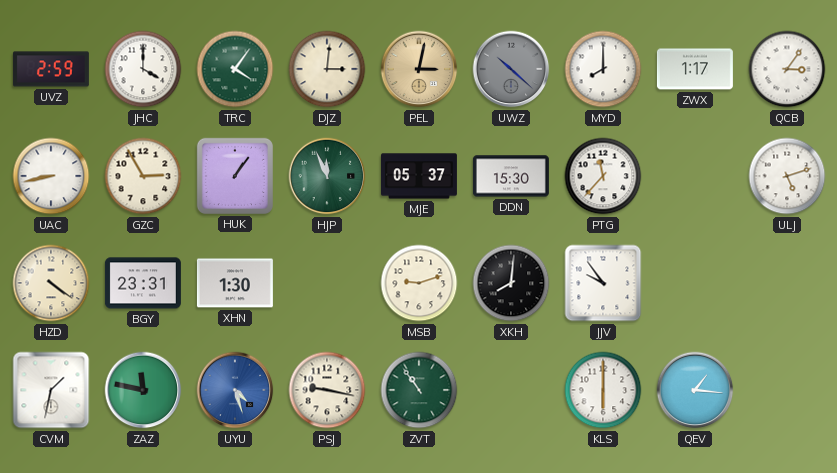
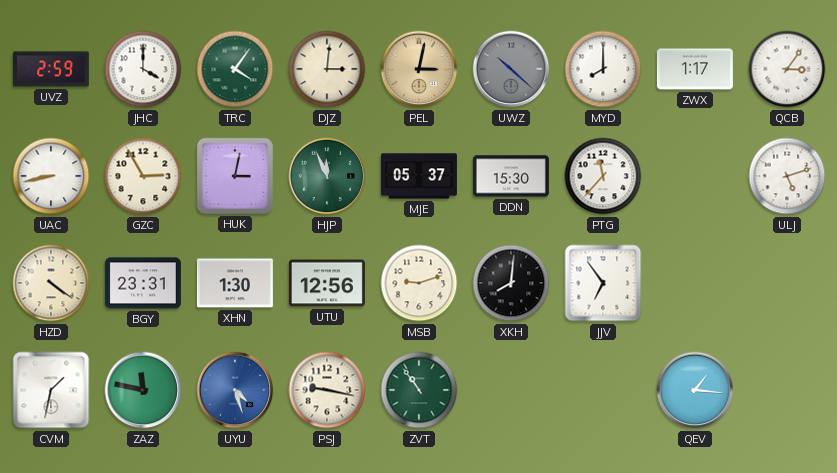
HUK: 1:06 -> 3:02 (235, 176)
UTU: none -> 12:56 (327, 283)
JJV: 9:54 -> 6:54 (603, 283)
KLS: 6:00 -> none (603, 390)
